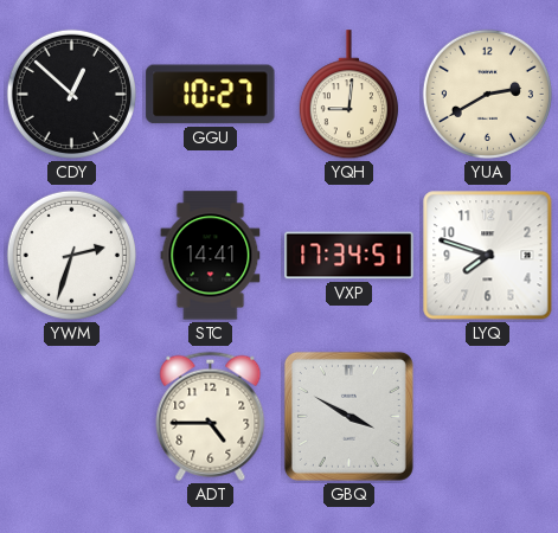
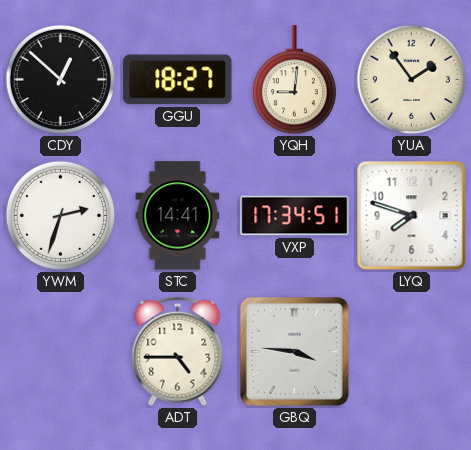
GGU: 10:27 -> 18:27 (178, 80)
YUA: 2:40 -> 1:54 (411, 79)
GBQ: 3:50 -> 3:46 (294, 351)
